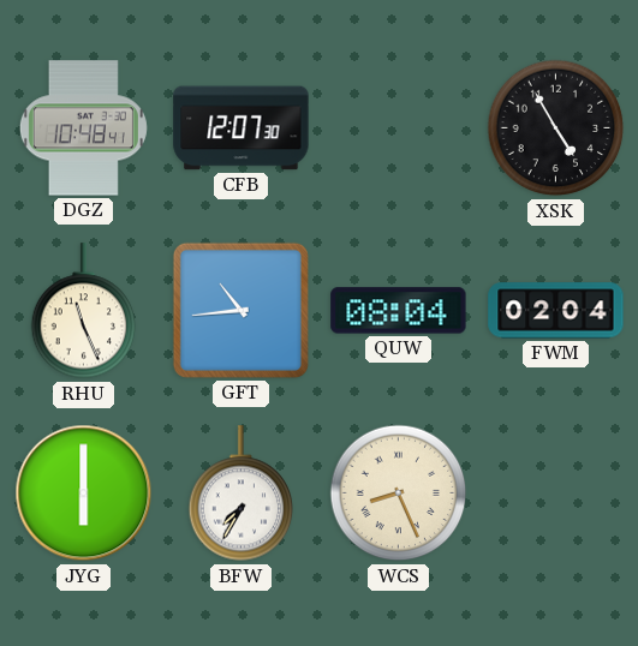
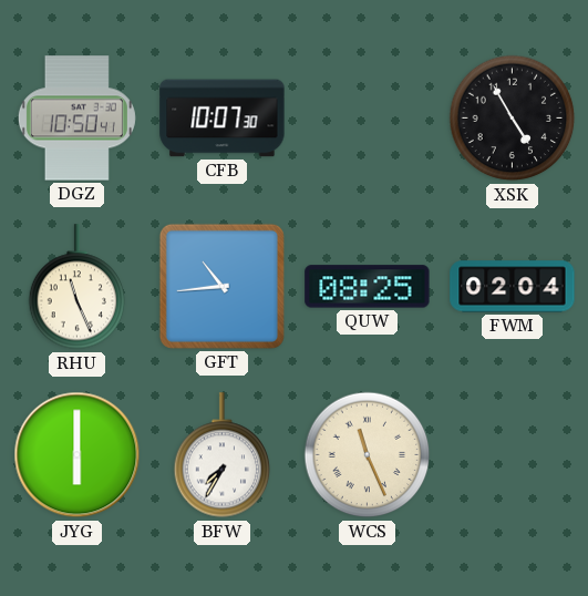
DGZ: 10:48 -> 10:50 (76, 119)
CFB: 12:07 -> 10:07 (223, 119)
QUW: 08:04 -> 08:25 (368, 287)
WCS: 8:26 -> 11:26 (368, 455)
